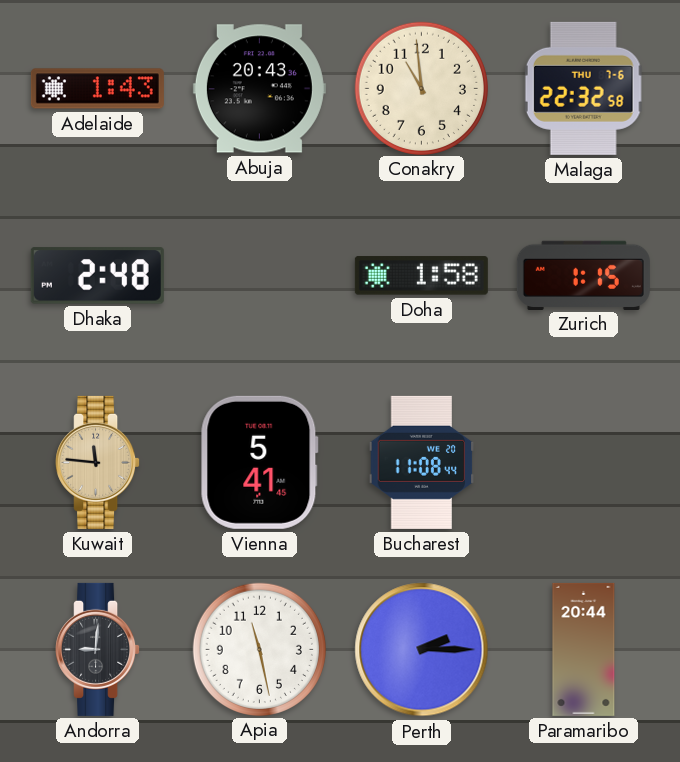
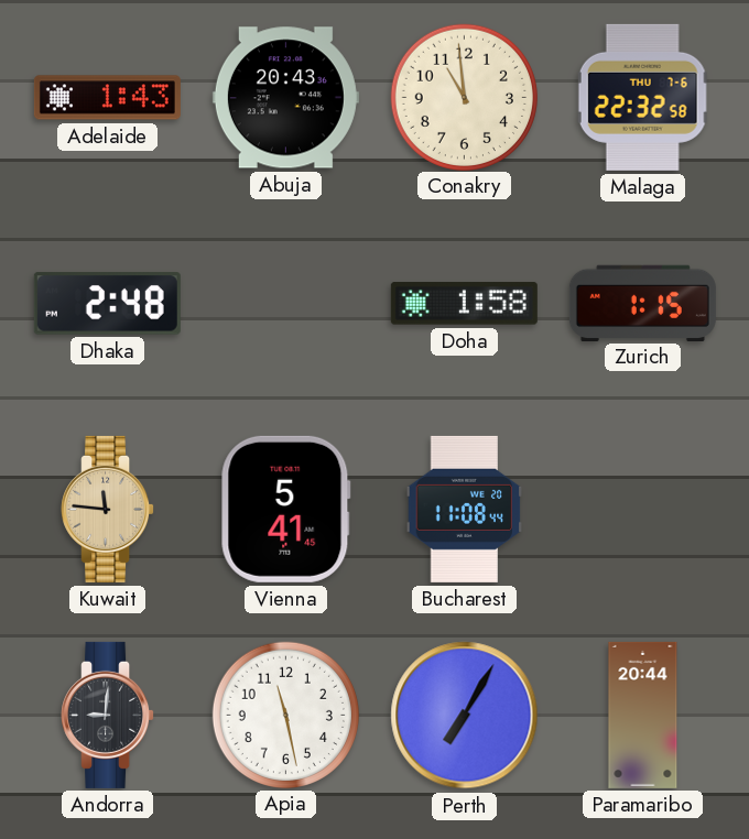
Perth: 2:15 -> 7:05 (465, 716)
